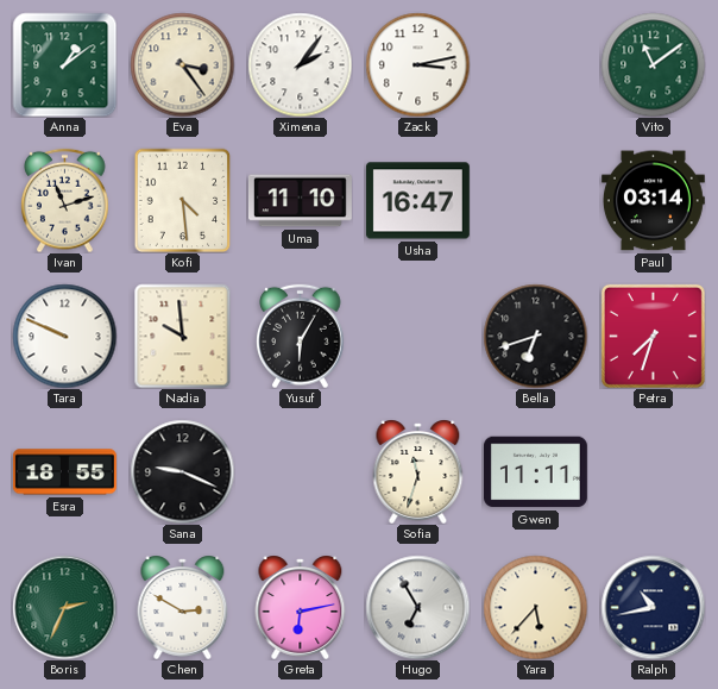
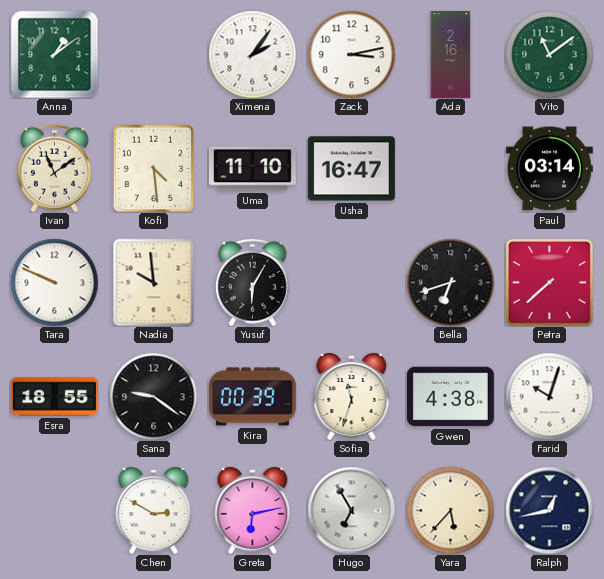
Eva: 3:24 -> none (182, 64)
Ada: none -> 2:16 (451, 55)
Ivan: 11:12 -> 11:09 (55, 168)
Petra: 7:33 -> 7:38 (549, 282)
Sana: 9:19 -> 9:21 (153, 396)
Kira: none -> 00:39 (252, 397)
Gwen: 11:11 -> 4:38 (450, 397)
Farid: none -> 10:03 (549, 396)
Boris: 2:34 -> none (64, 607)
Ralph: 10:43 -> 12:43 (549, 510)
